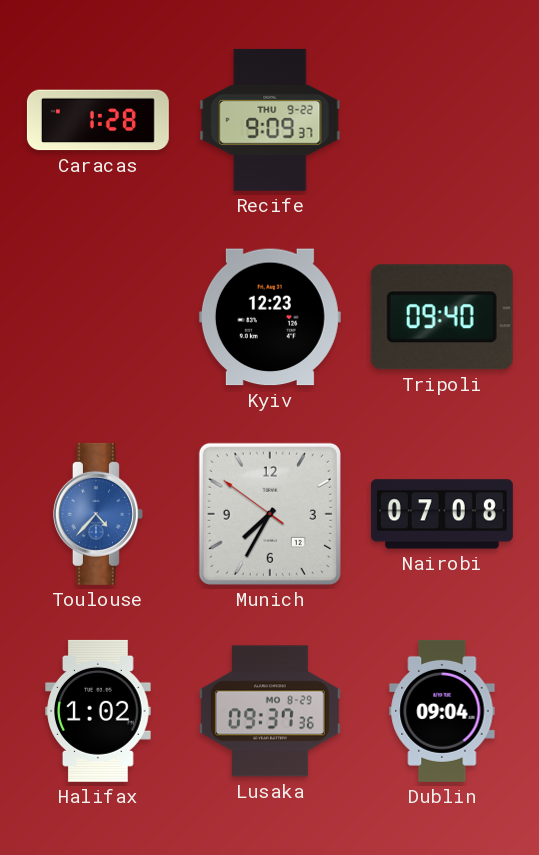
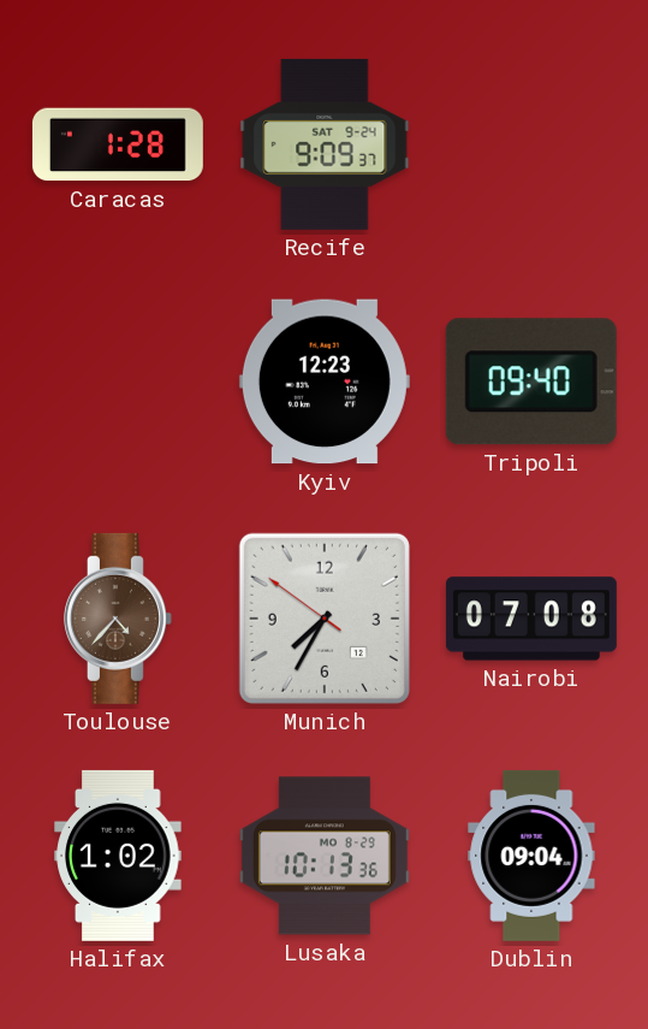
Recife date: THU 9-22 -> SAT 9-24 (325, 144)
Toulouse dial: blue -> brown (118, 619)
Lusaka: 09:37 -> 10:13 (325, 856)
